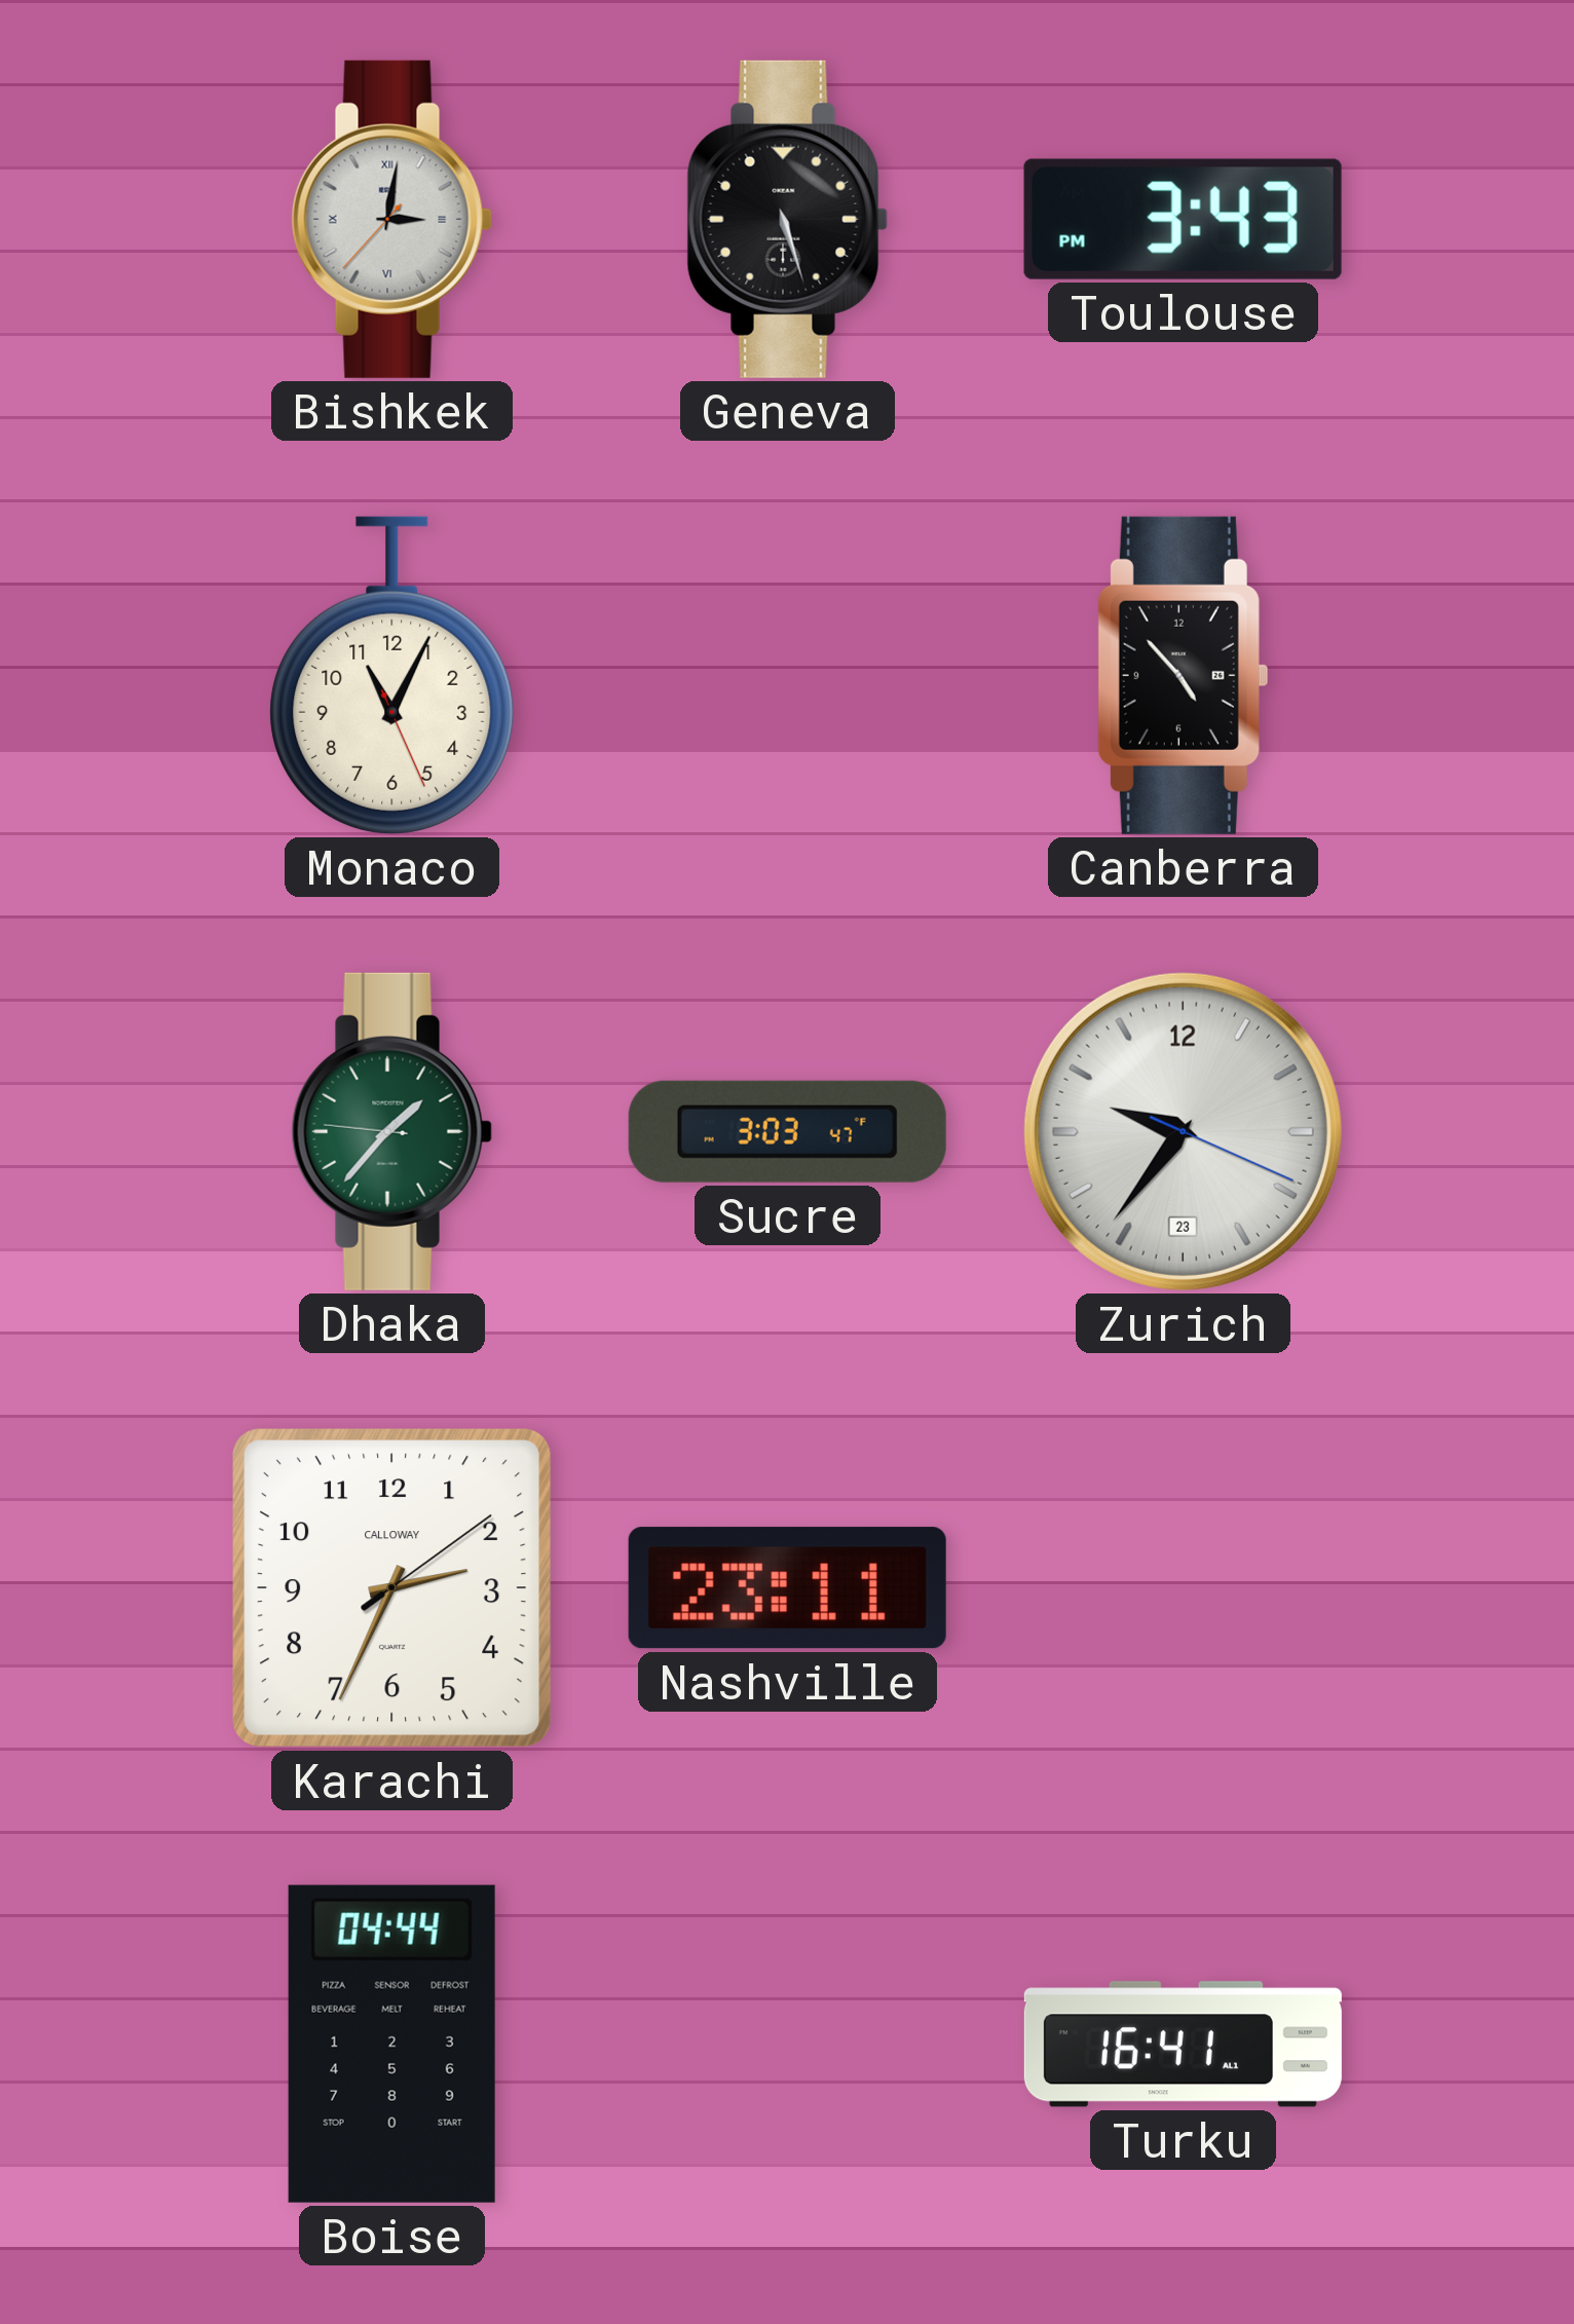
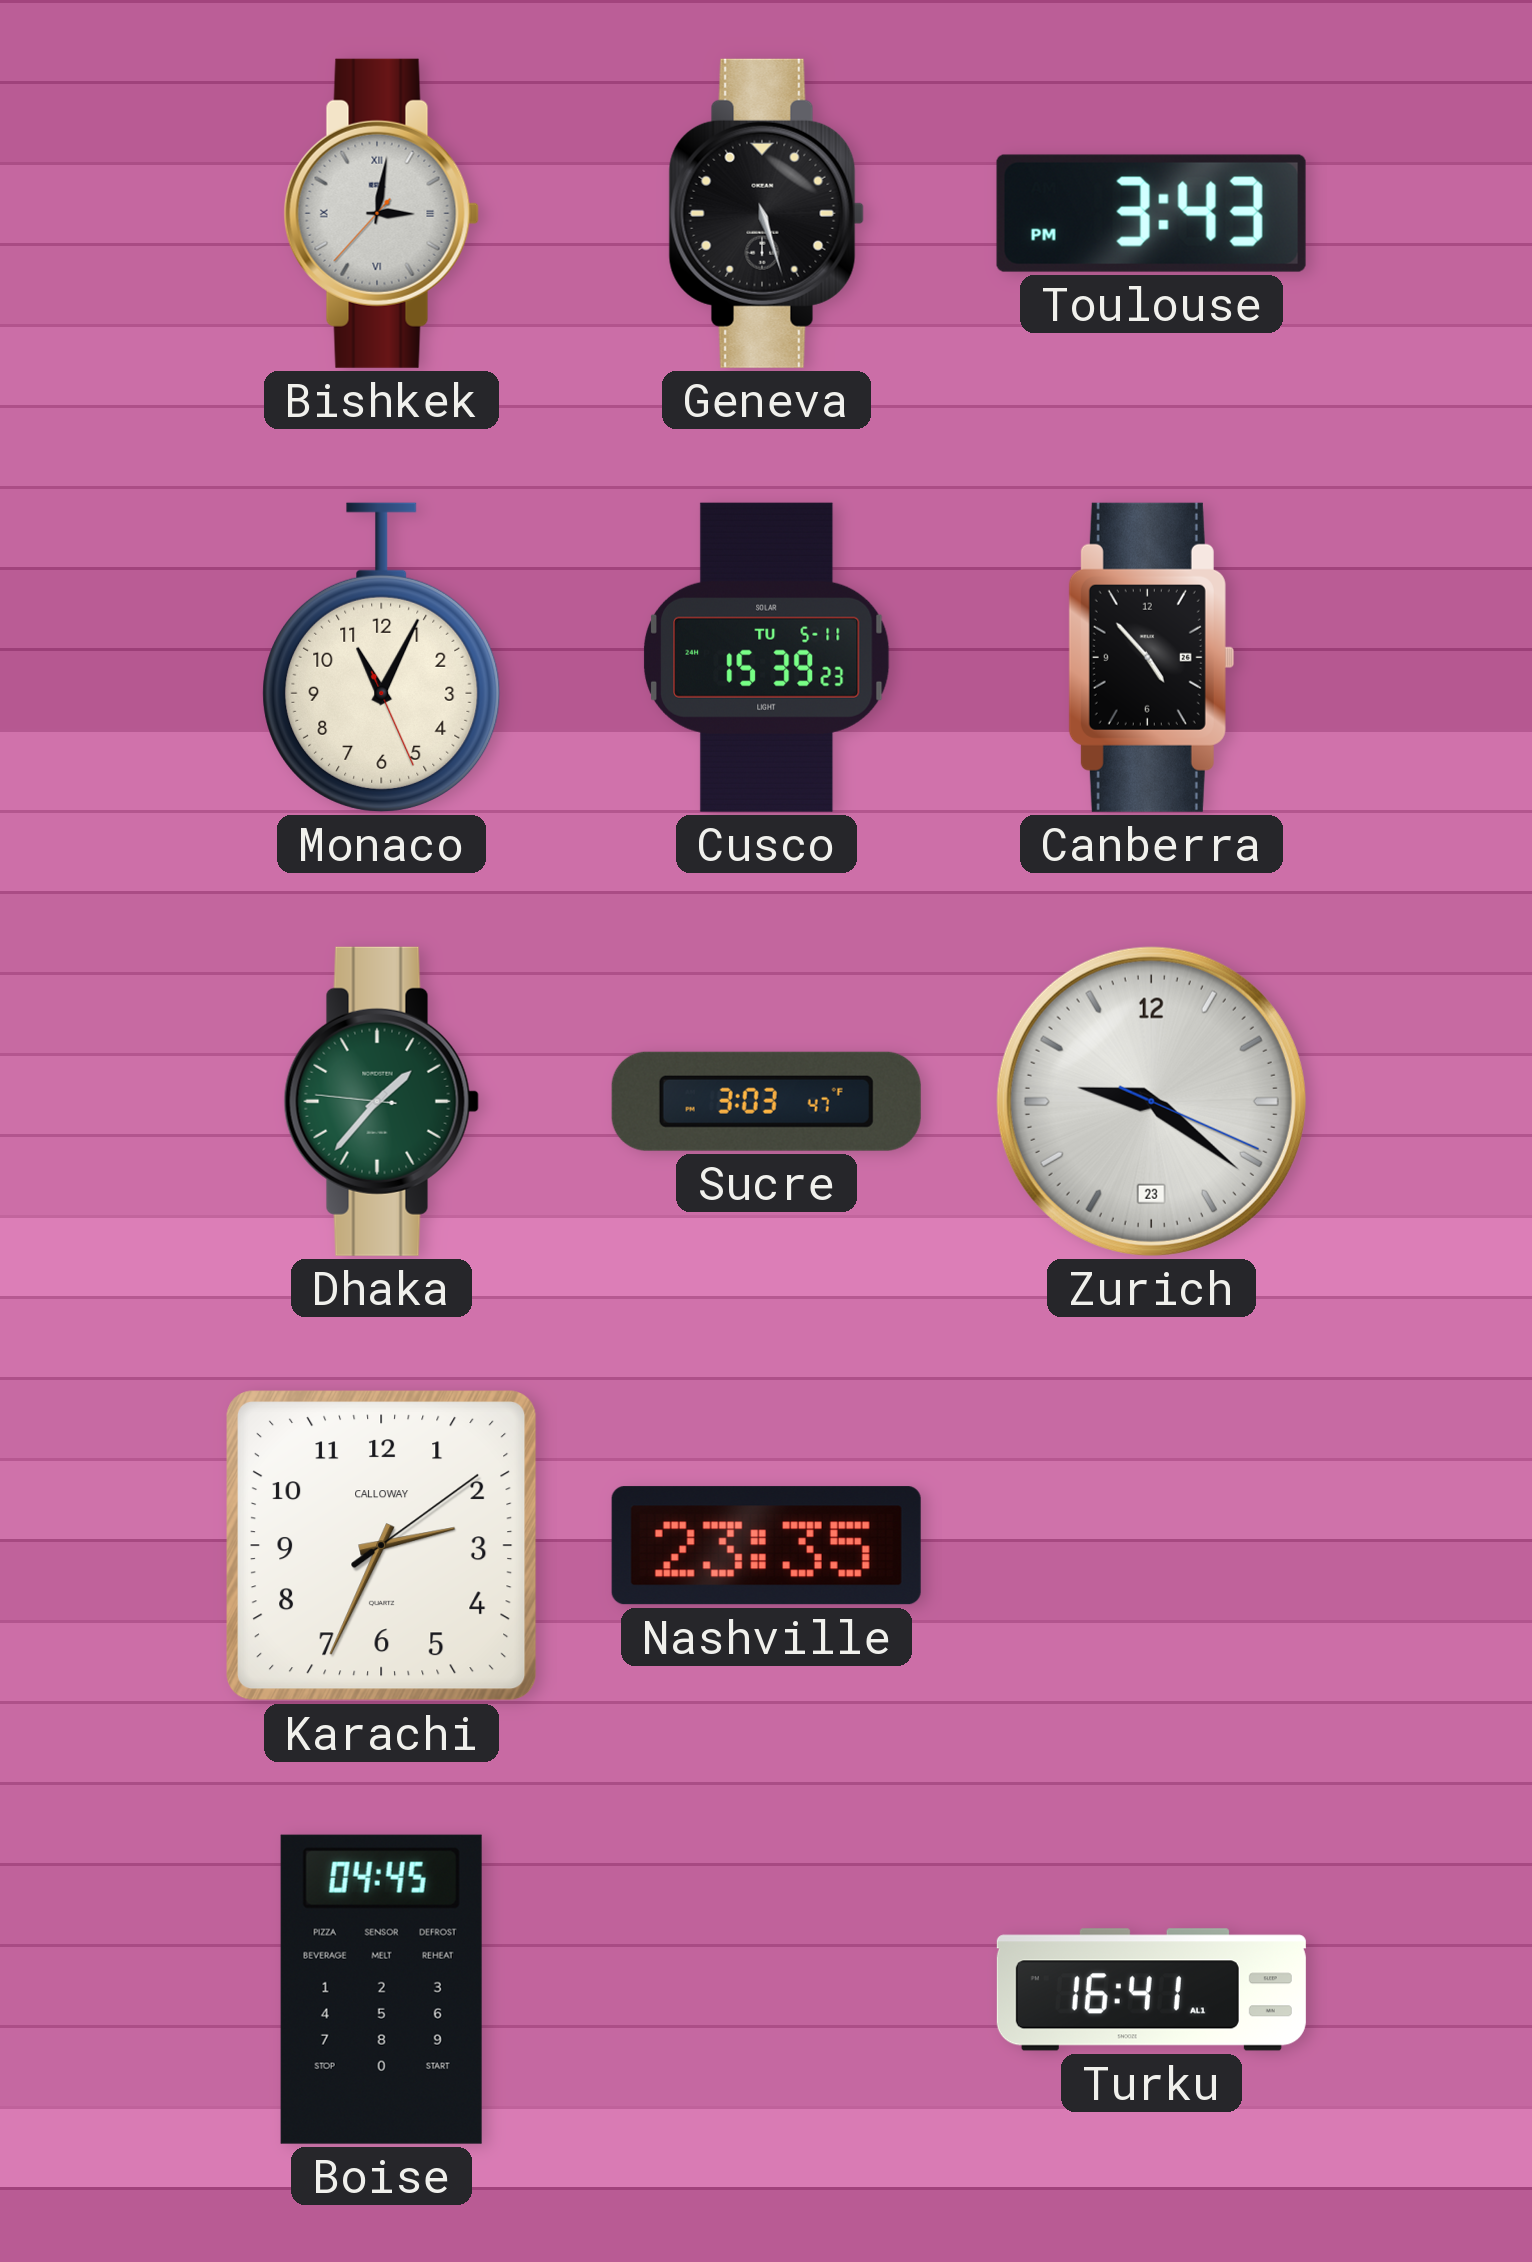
Cusco: none -> 15:39 (766, 657)
Zurich: 9:36 -> 9:21 (1151, 1101)
Nashville: 23:11 -> 23:35 (766, 1546)
Boise: 04:44 -> 04:45 (381, 1989)
